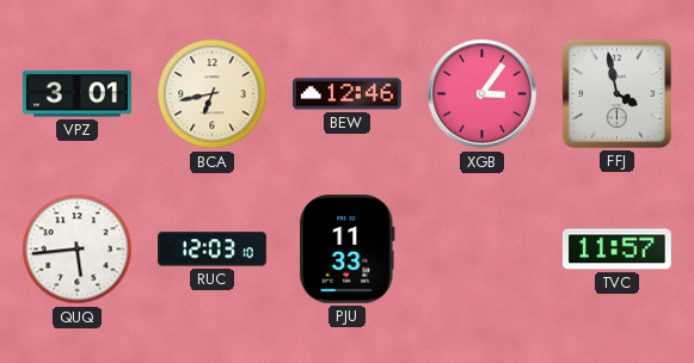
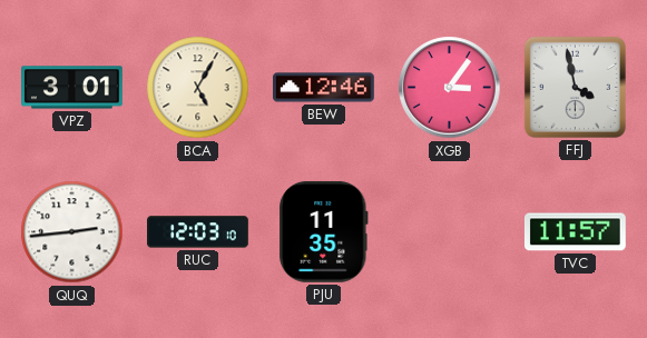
BCA: 6:43 -> 5:05 (198, 88)
QUQ: 5:44 -> 2:44 (72, 232)
PJU: 11:33 -> 11:35 (324, 231)
